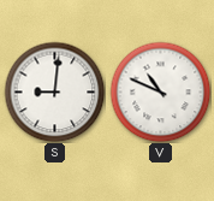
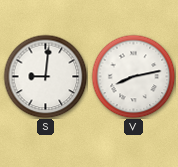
V: 10:49 -> 8:13 (133, 76)
